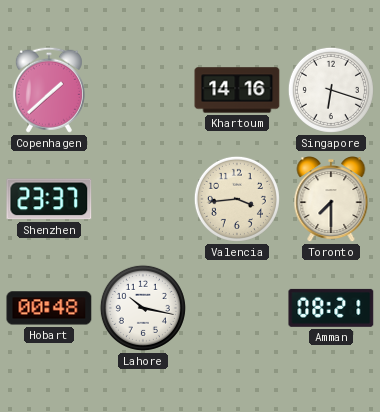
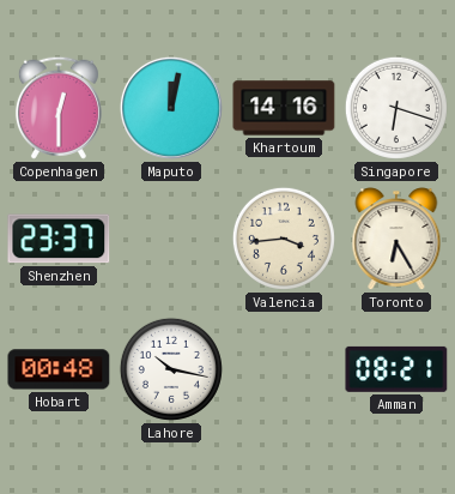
Copenhagen: 1:38 -> 12:30 (59, 108)
Maputo: none -> 12:02 (171, 108)
Toronto: 7:30 -> 6:25 (396, 240)
